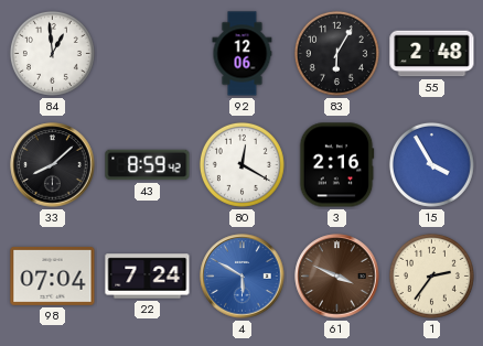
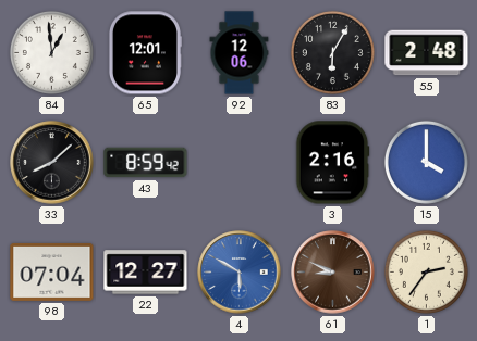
65: none -> 12:01 (145, 53)
80: 12:20 -> none (241, 164)
15: 3:55 -> 4:00 (426, 162)
22: 7:24 -> 12:27 (146, 273)
61: 3:49 -> 8:49 (333, 273)
